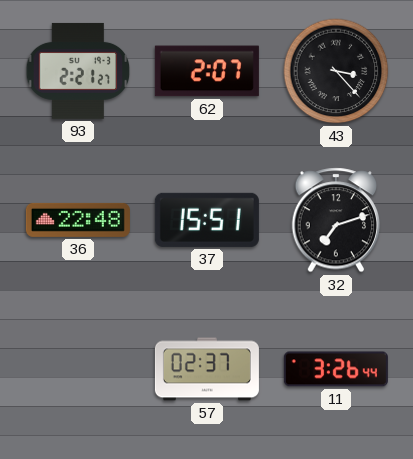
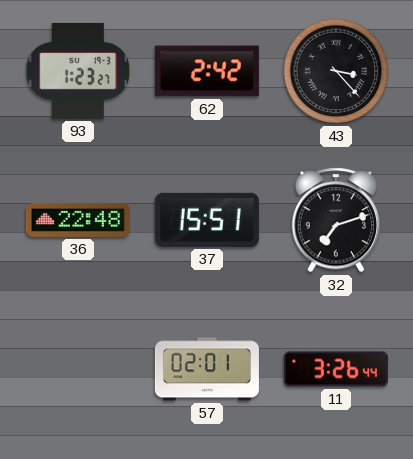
93: 2:21 -> 1:23 (78, 71)
62: 2:07 -> 2:42 (207, 71)
57: 02:37 -> 02:01 (207, 369)
